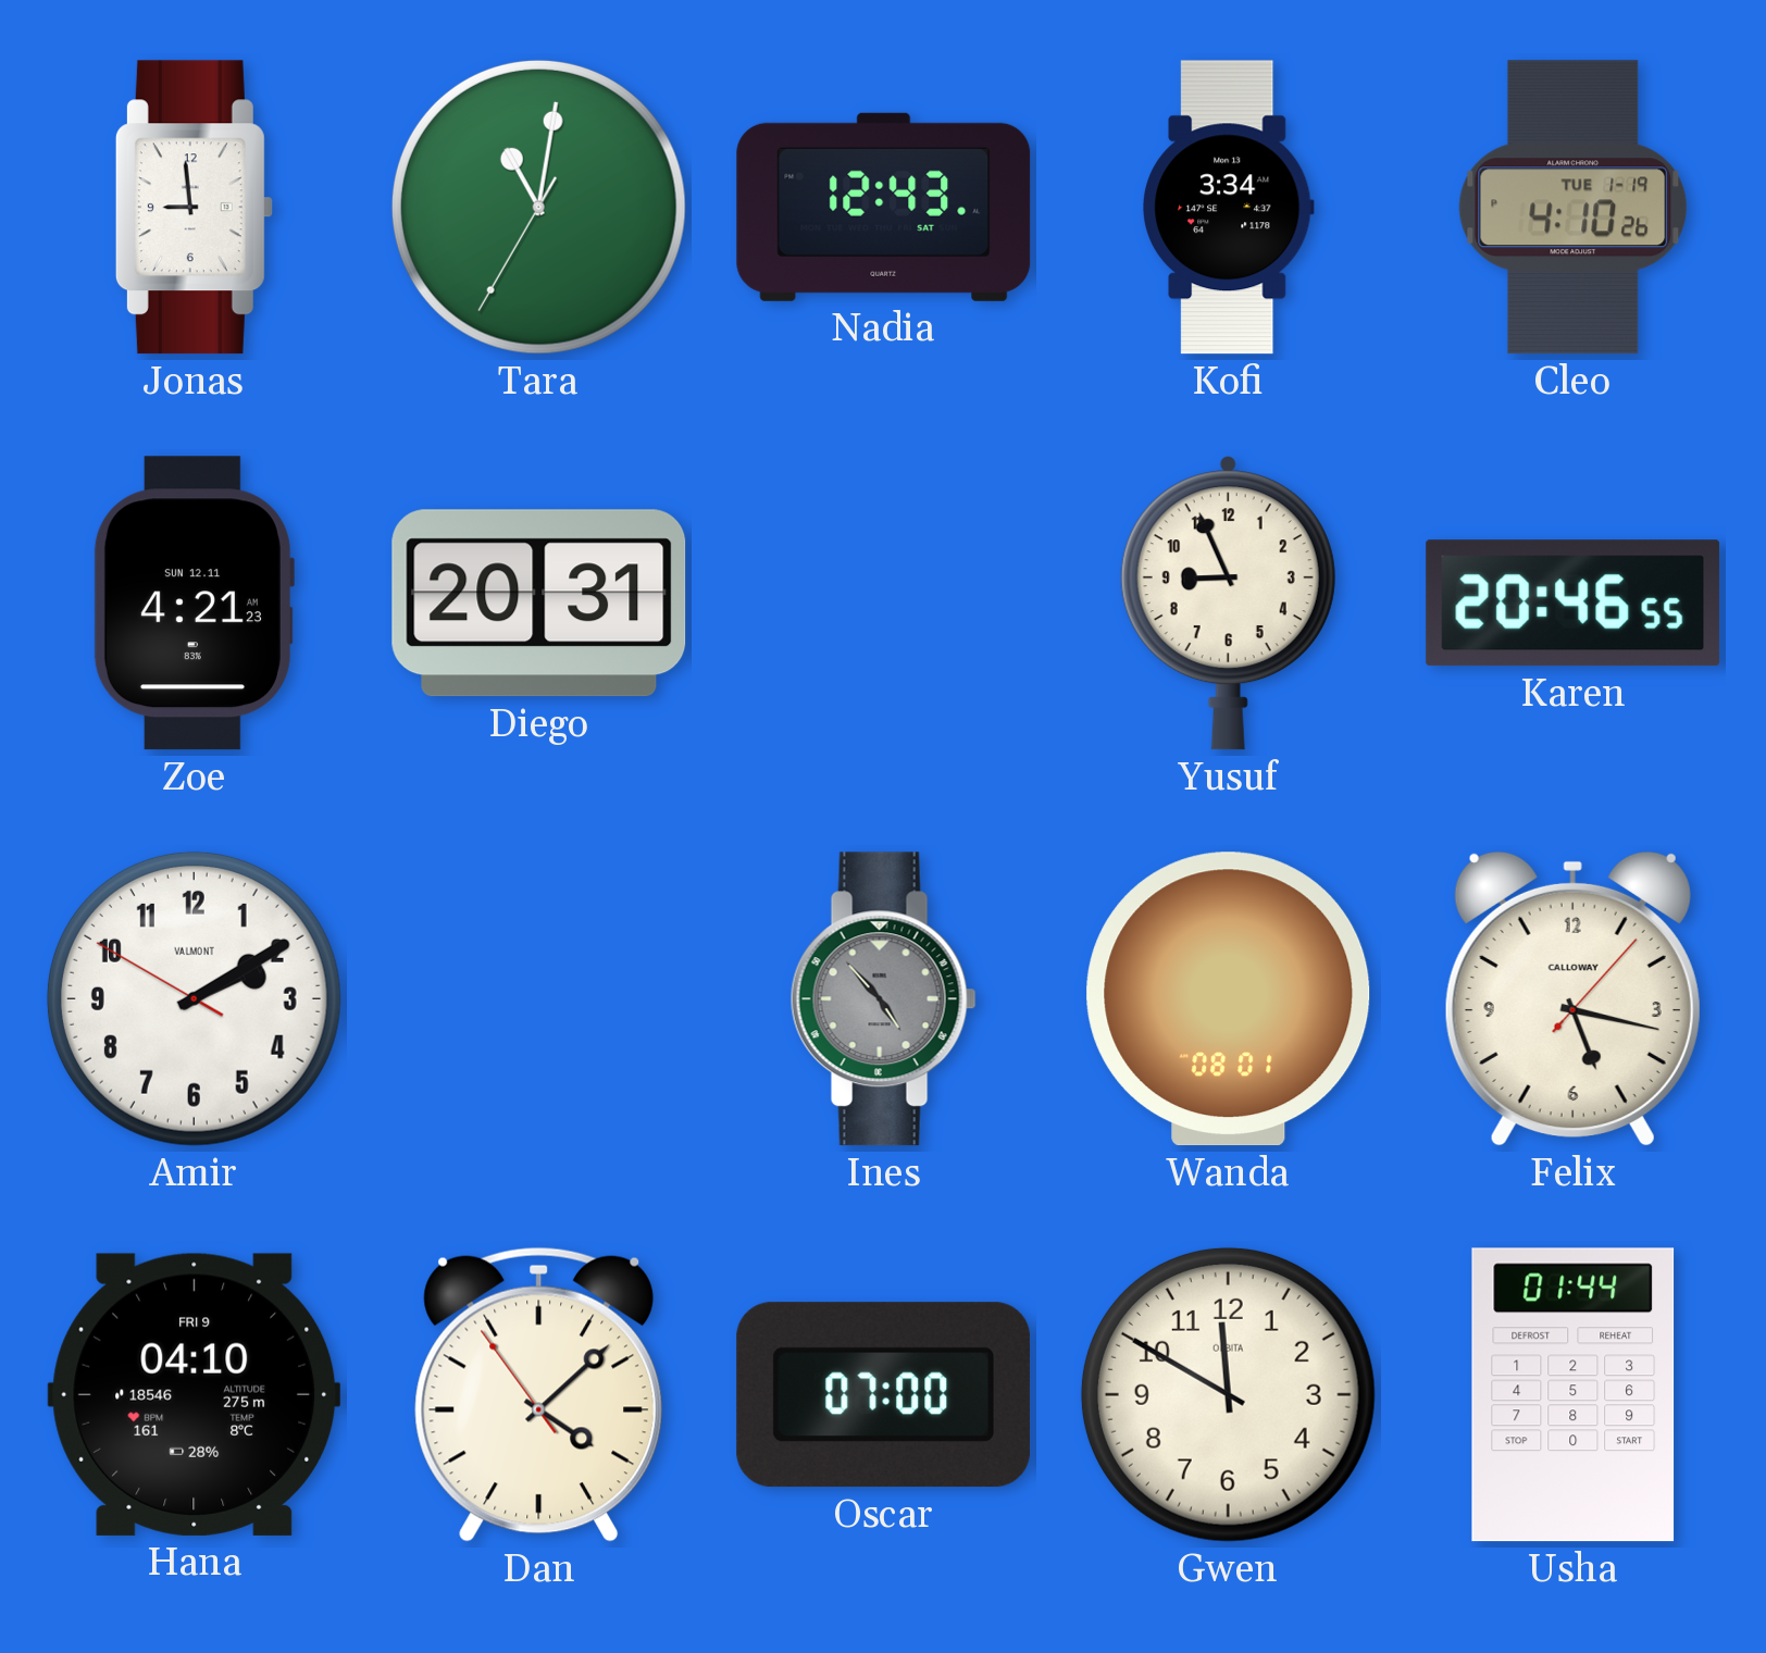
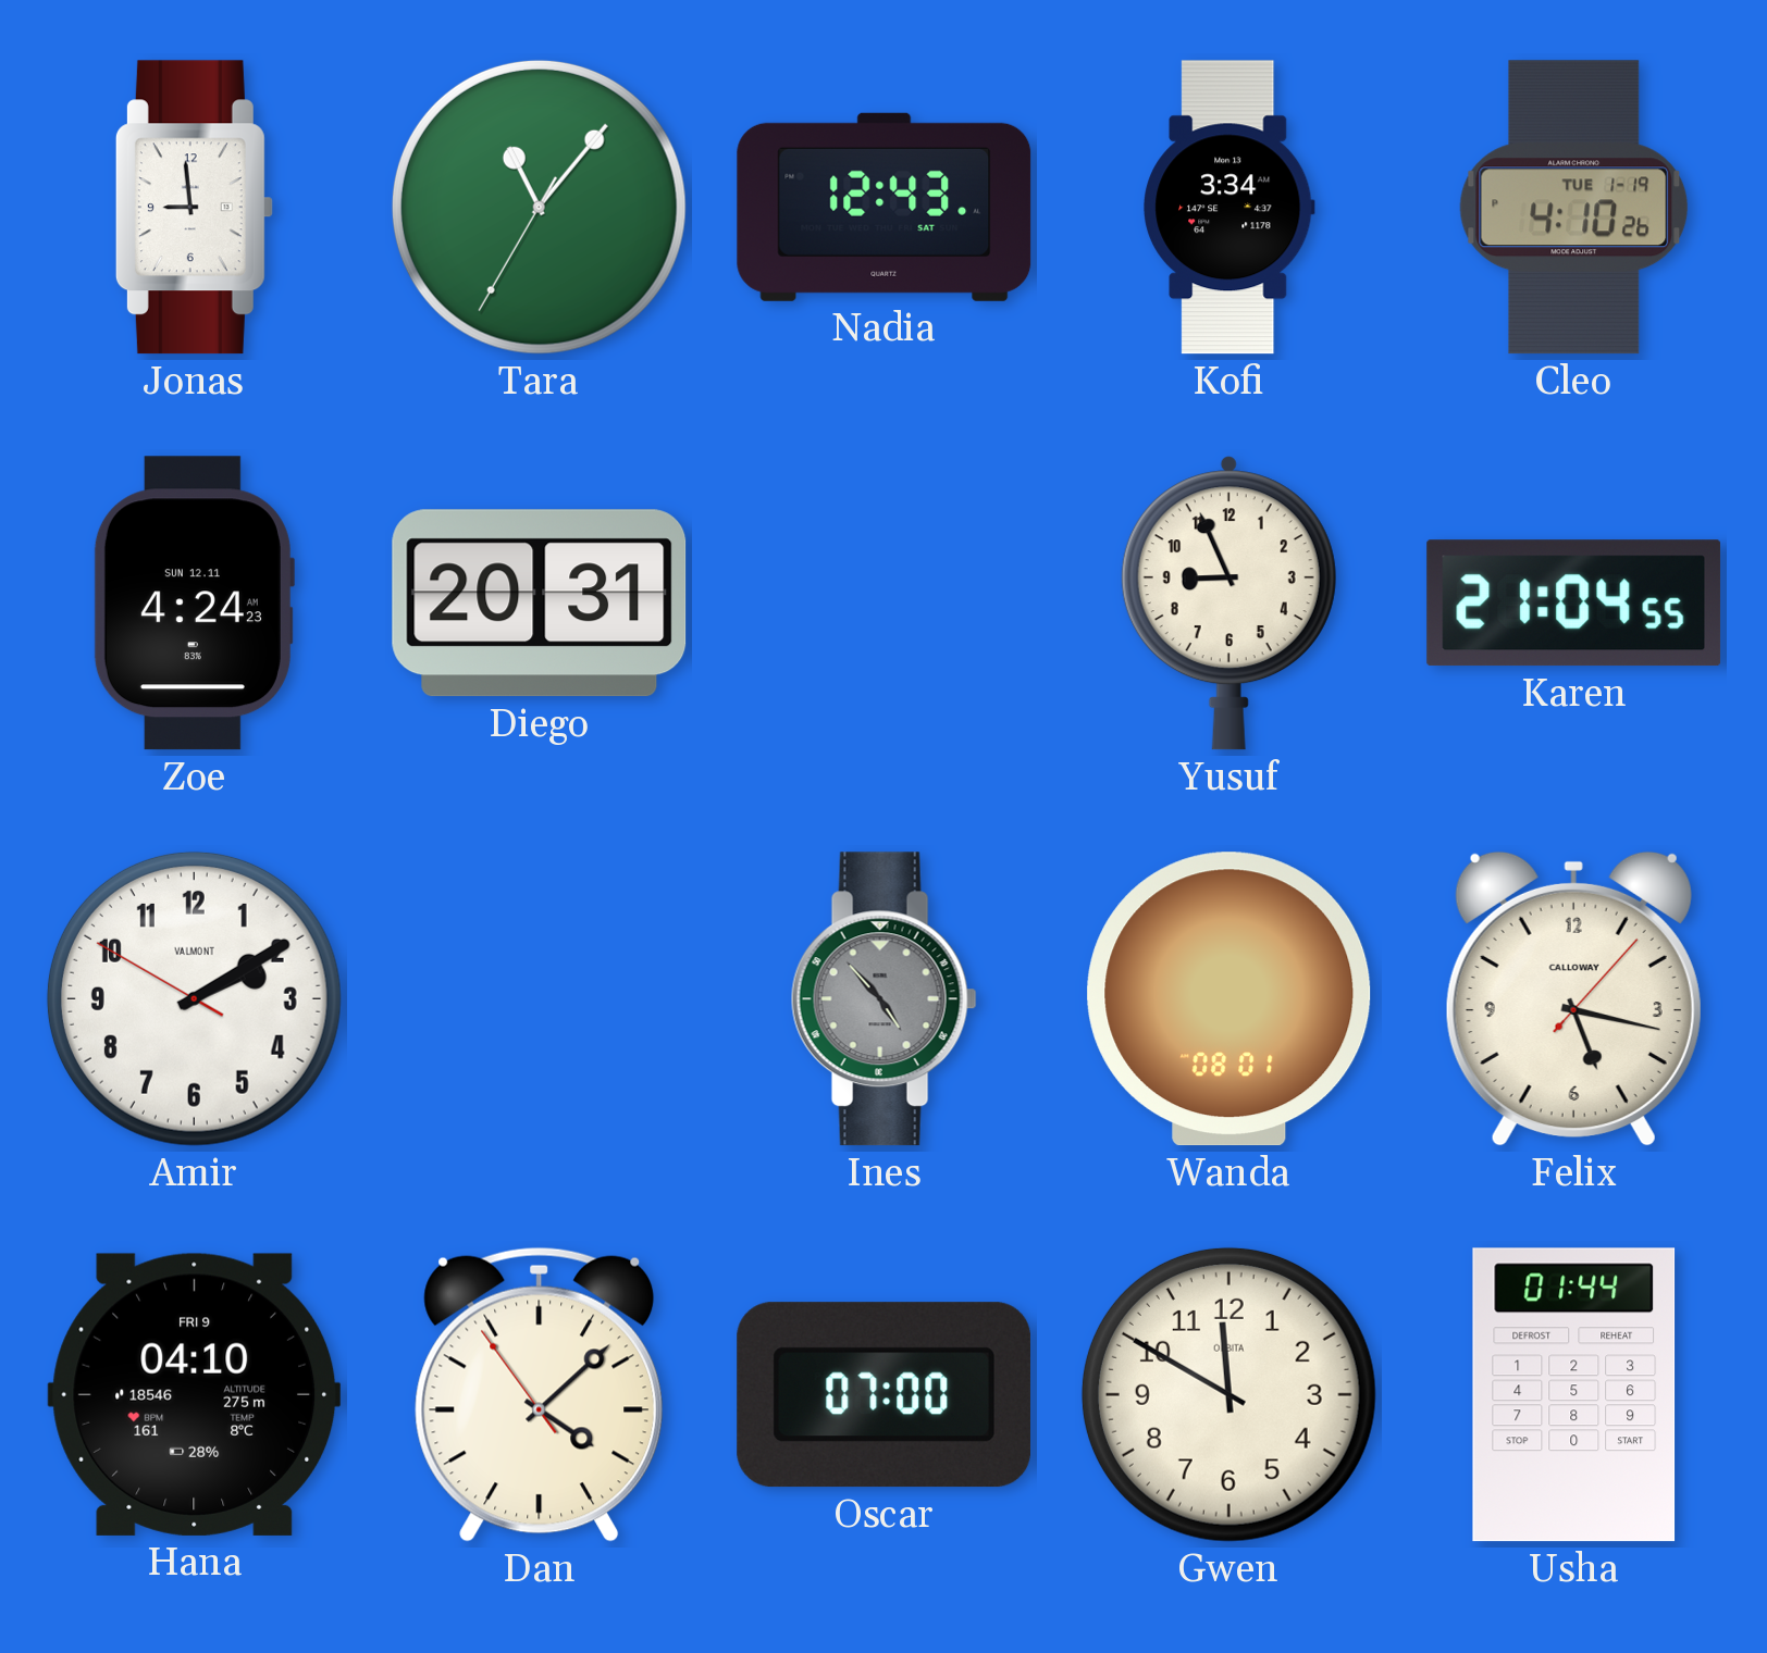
Tara: 11:01 -> 11:06 (539, 207)
Zoe: 4:21 -> 4:24 (194, 604)
Karen: 20:46 -> 21:04 (1574, 604)
